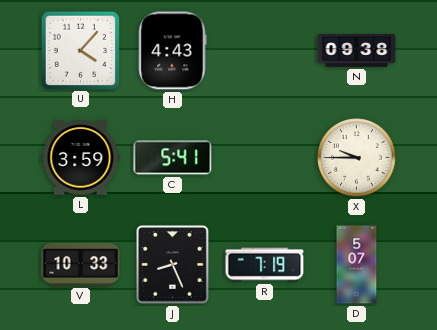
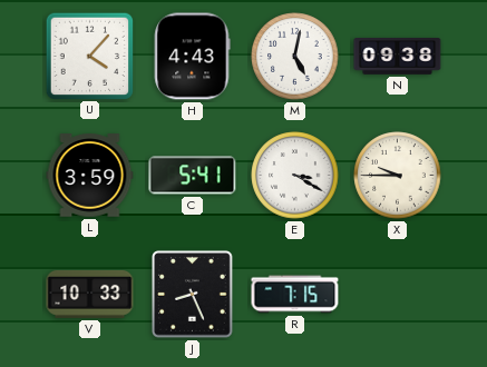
M: none -> 5:02 (295, 57)
E: none -> 3:20 (295, 176)
R: 7:19 -> 7:15 (295, 295)
D: 5:07 -> none (357, 265)
